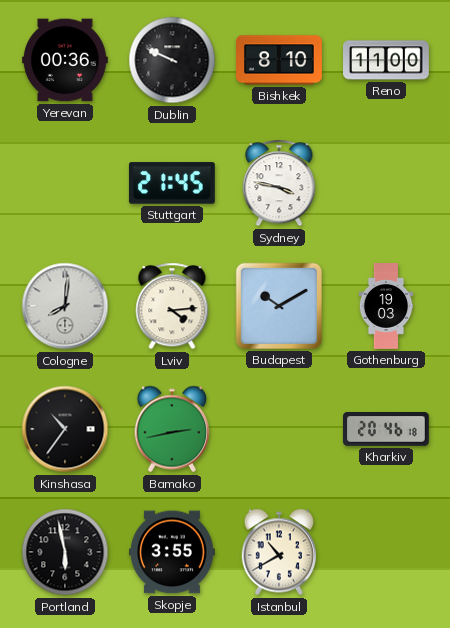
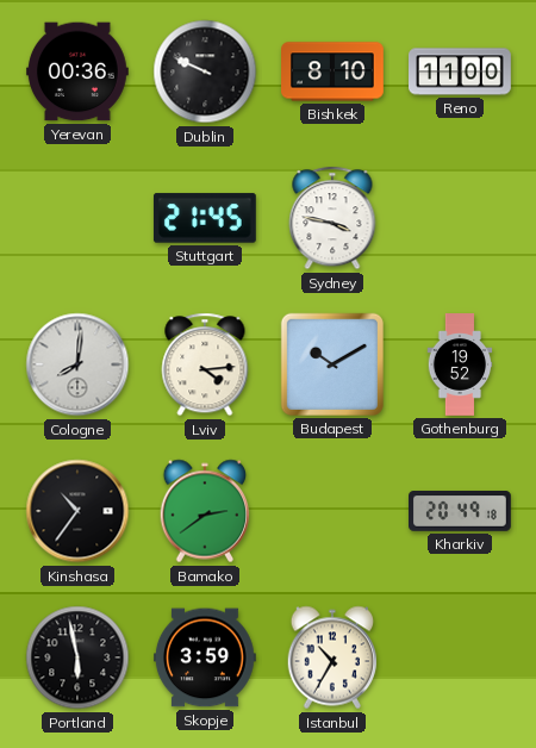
Gothenburg: 19:03 -> 19:52 (460, 364)
Bamako: 2:43 -> 2:39 (205, 511)
Kharkiv: 20:46 -> 20:49 (461, 511)
Skopje: 3:55 -> 3:59 (206, 657)
Istanbul: 10:40 -> 10:35 (332, 657)
